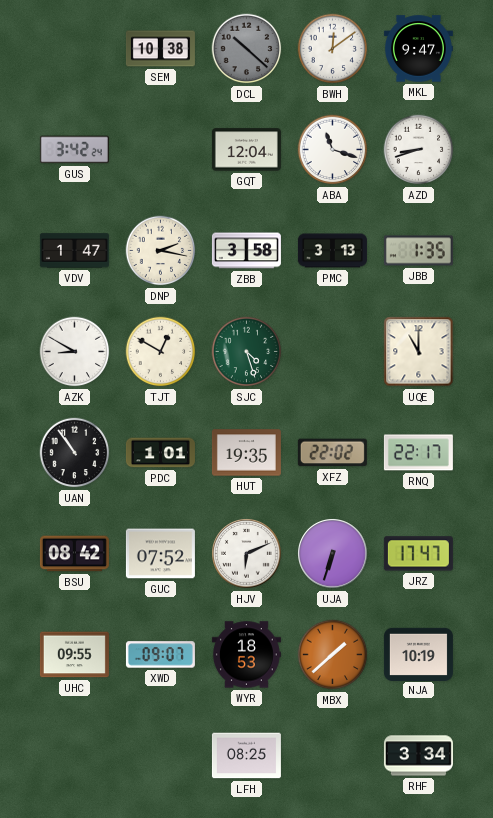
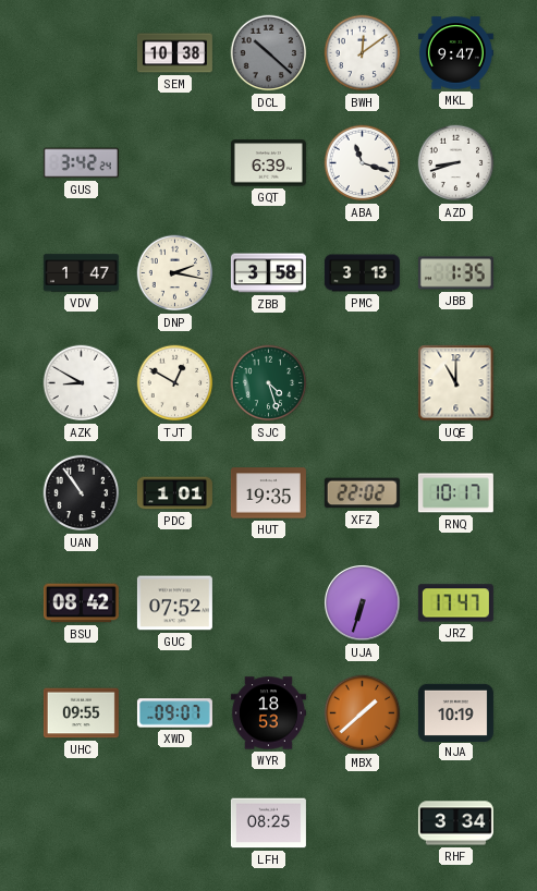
GQT: 12:04 -> 6:39 (268, 163)
RNQ: 22:17 -> 10:17 (455, 493)
HJV: 6:11 -> none (247, 554)
